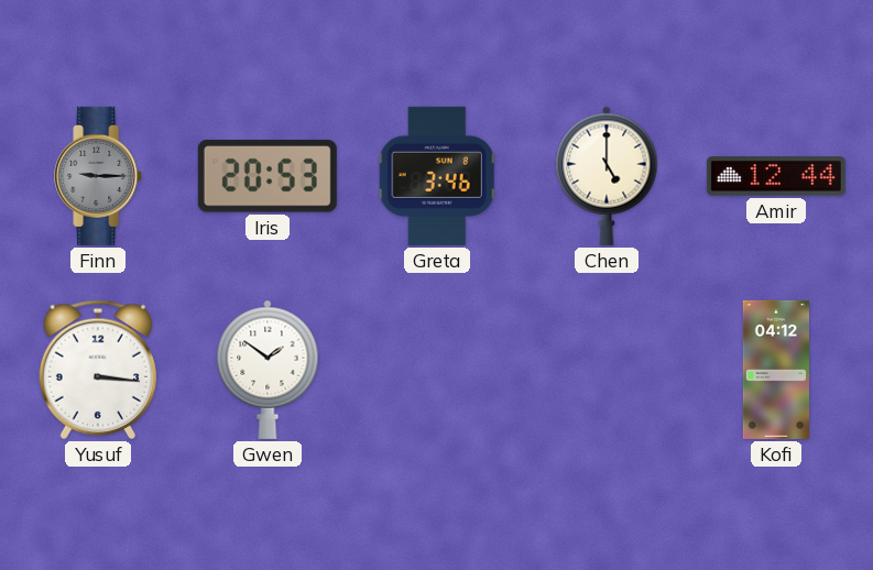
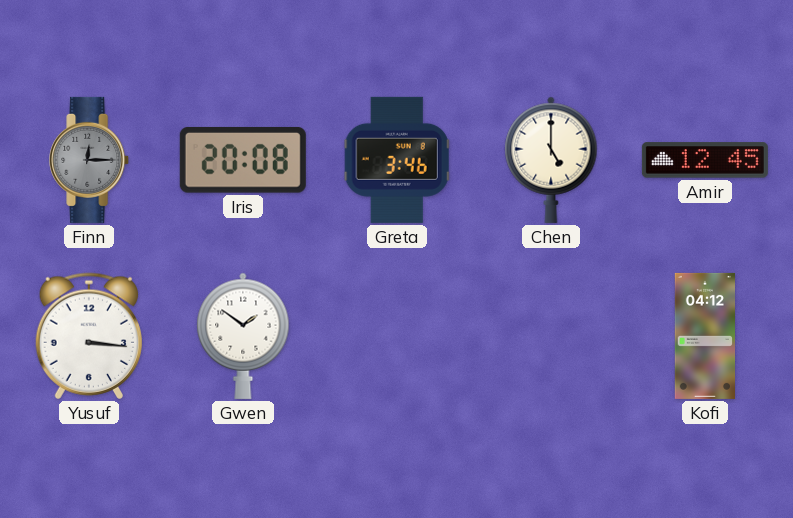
Finn: 9:15 -> 12:15 (90, 160)
Iris: 20:53 -> 20:08 (243, 160)
Amir: 12:44 -> 12:45 (705, 160)
